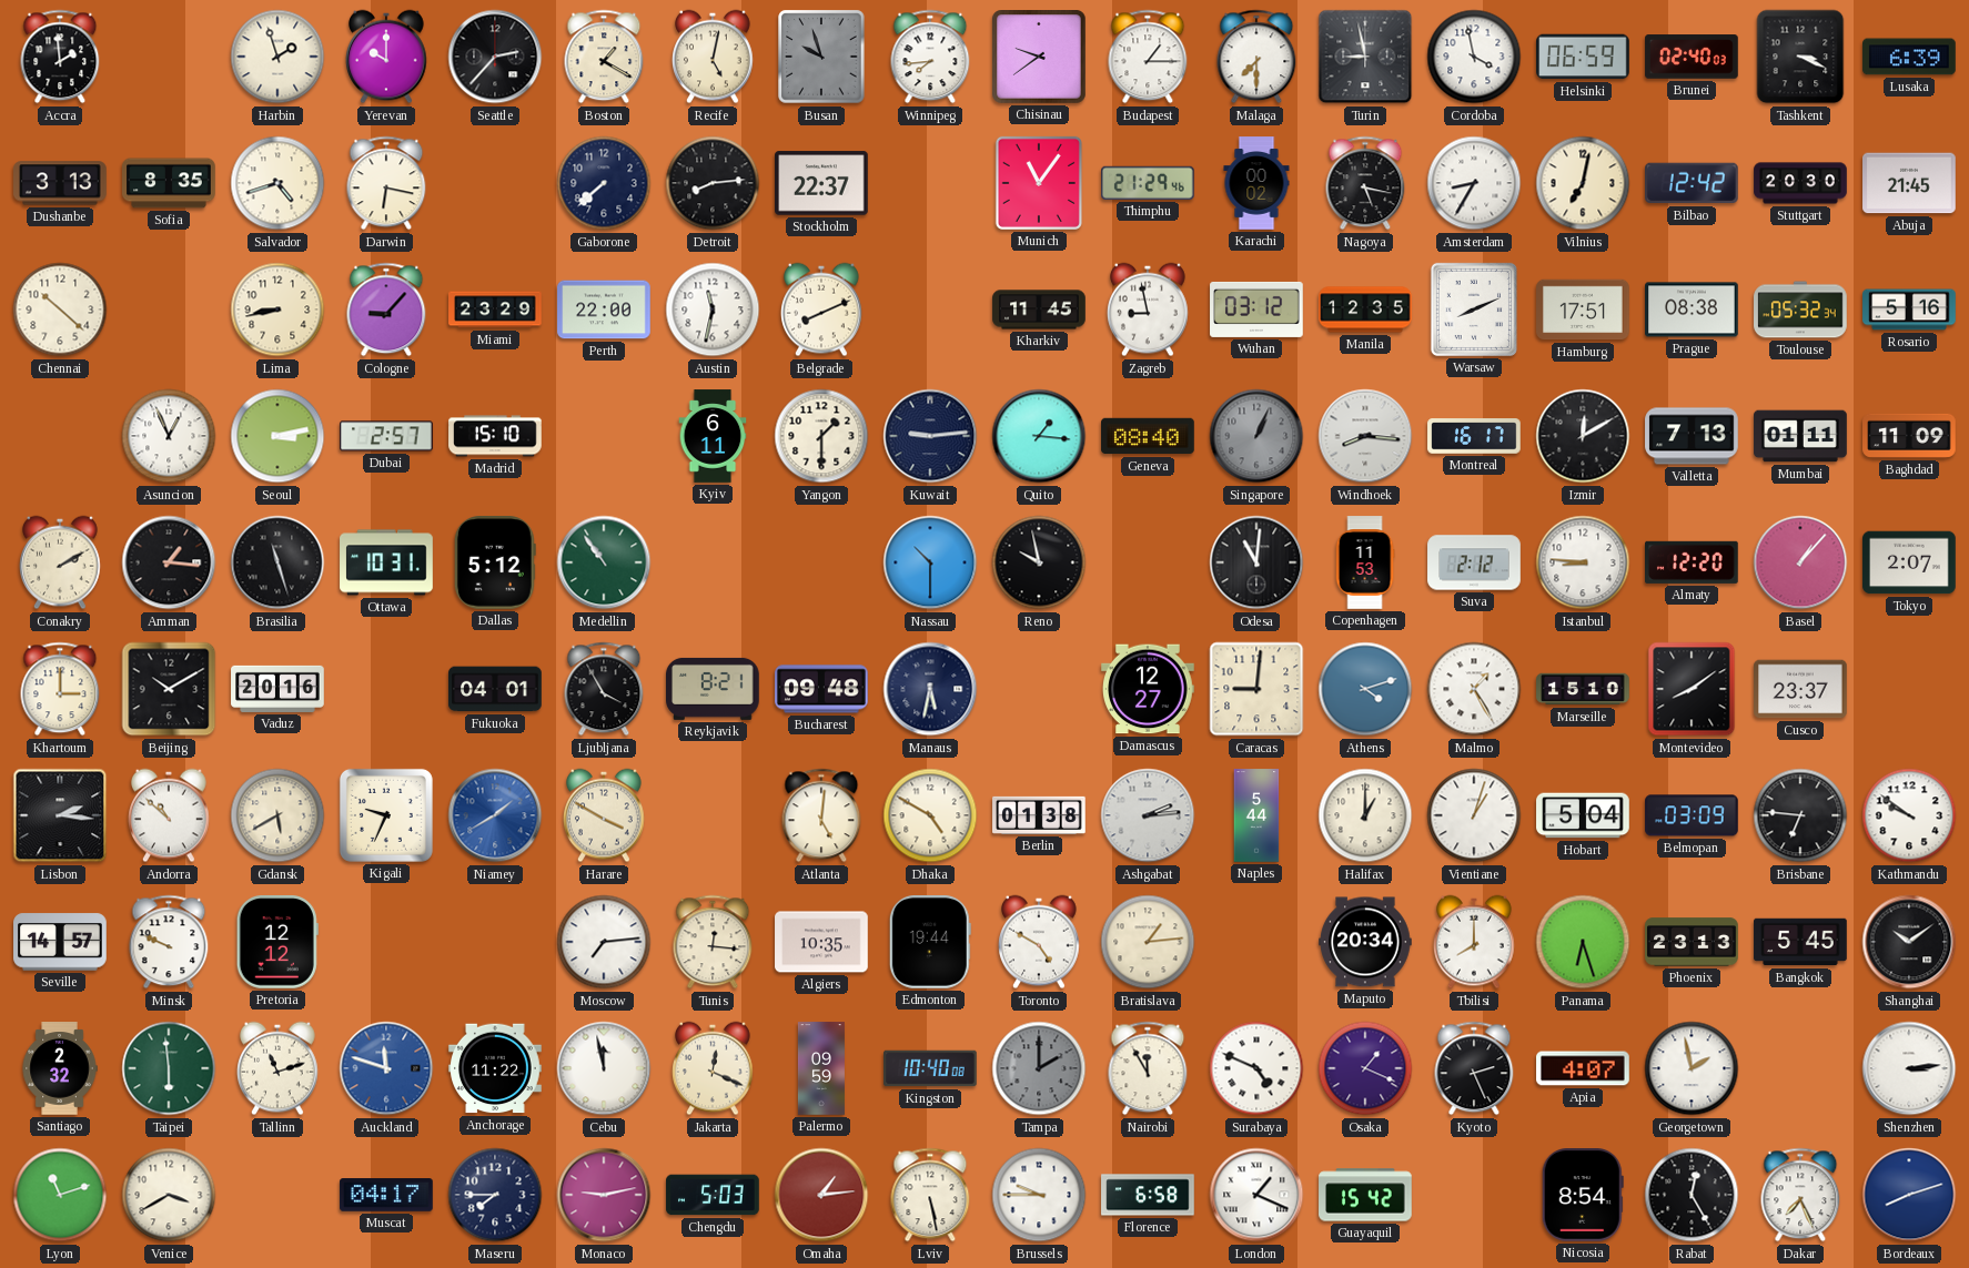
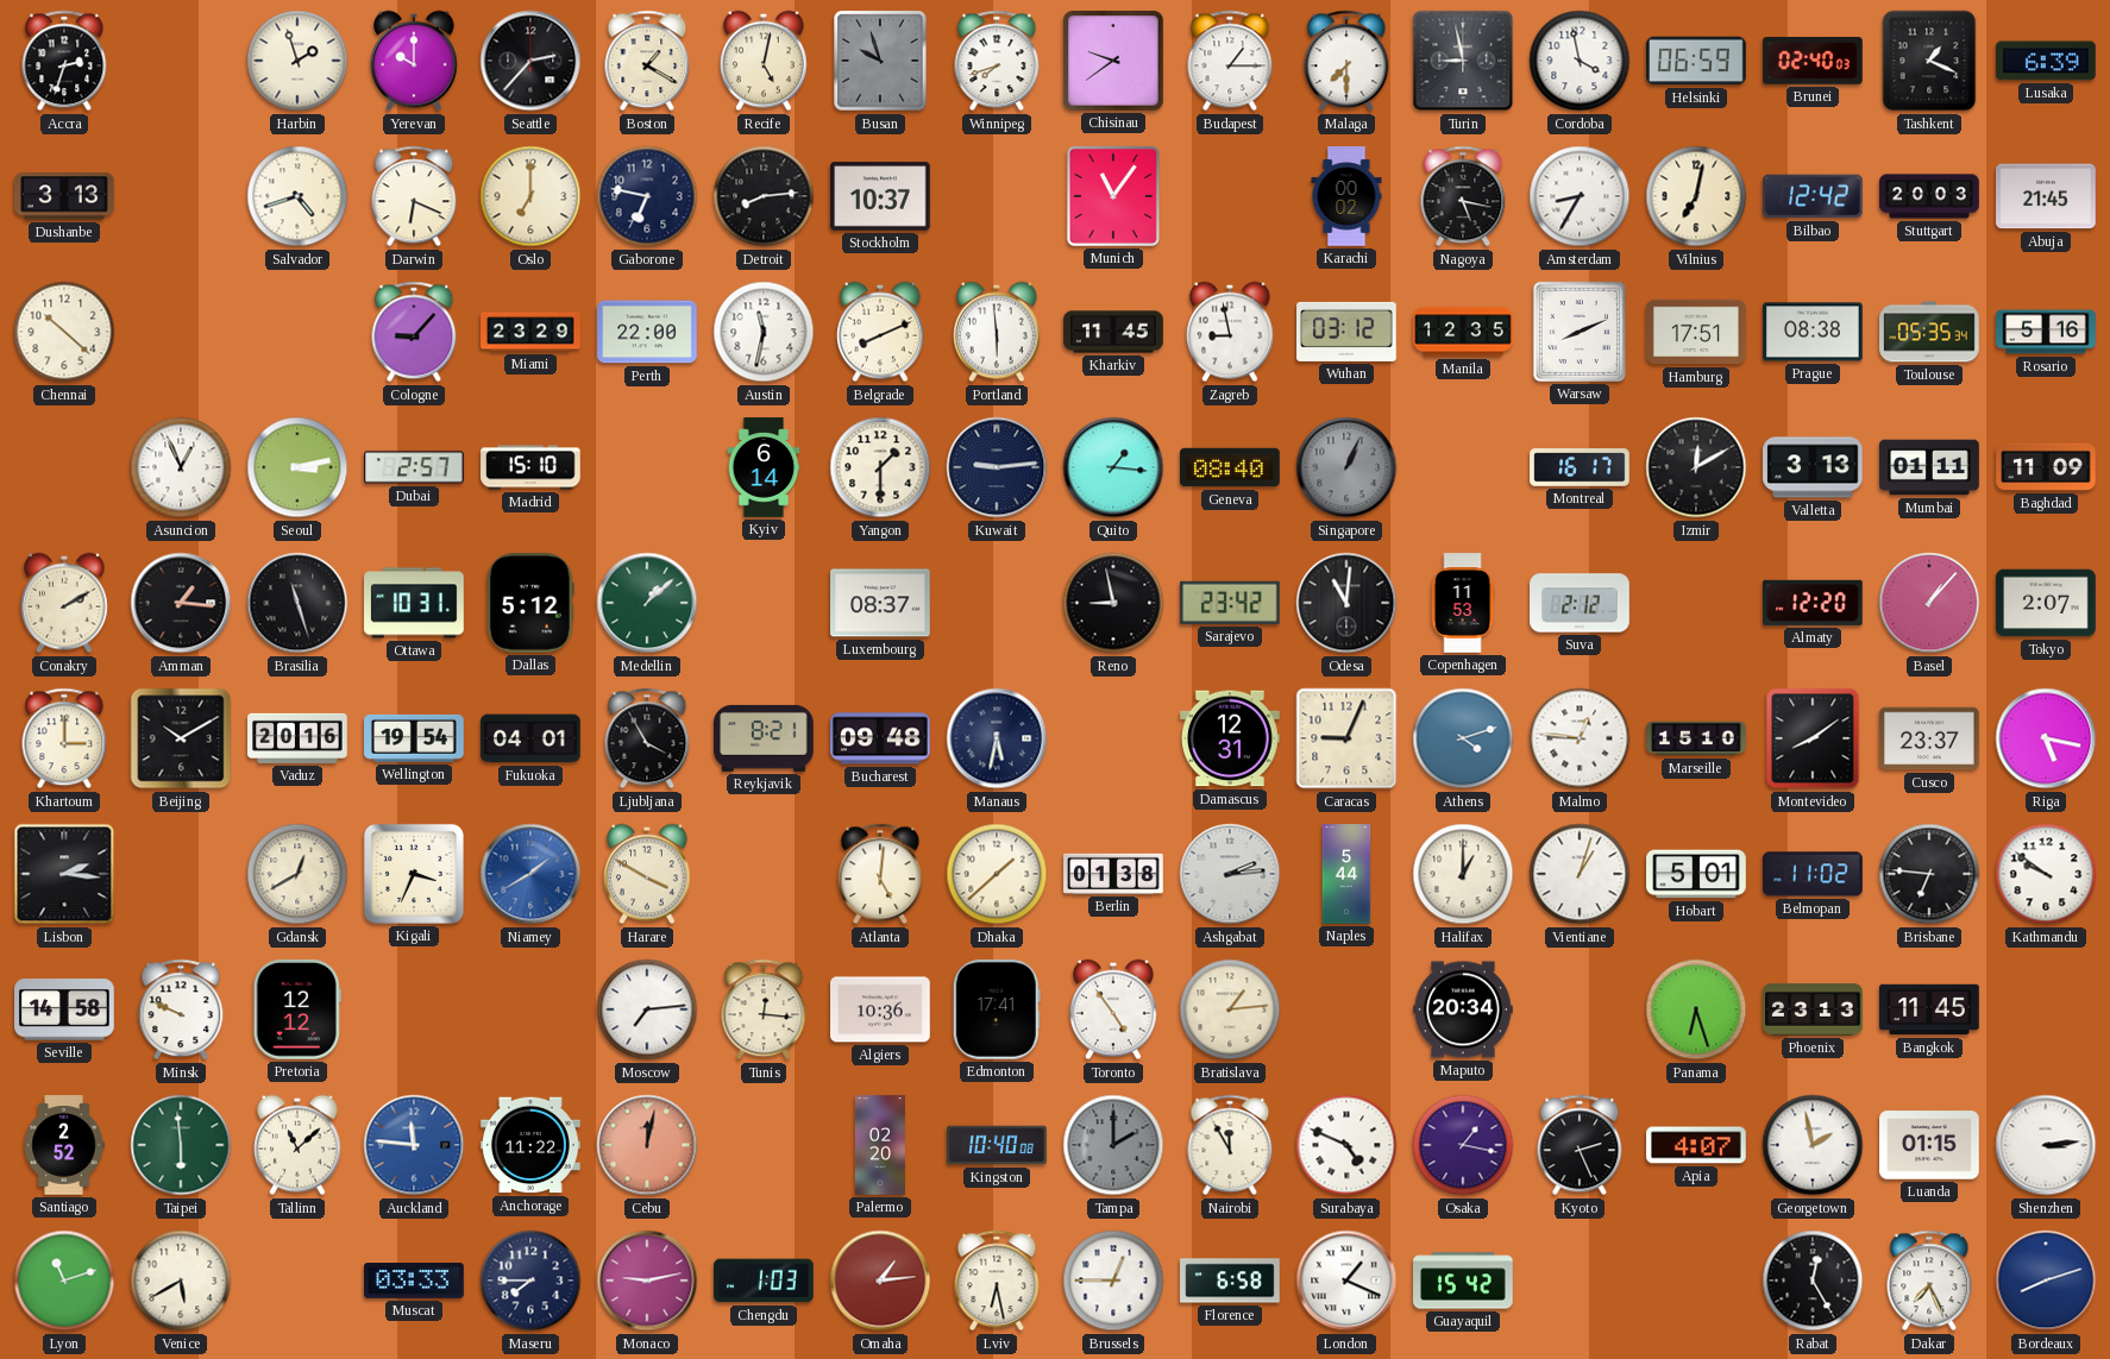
Accra: 1:59 -> 2:33 (64, 61)
Winnipeg: 7:44 -> 7:42 (997, 61)
Tashkent: 3:19 -> 1:19 (1929, 61)
Sofia: 8:35 -> none (169, 183)
Darwin: 6:17 -> 6:19 (414, 196)
Oslo: none -> 7:00 (530, 196)
Gaborone: 7:38 -> 6:47 (647, 196)
Stockholm: 22:37 -> 10:37 (880, 196)
Thimphu: 21:29 -> none (1149, 183)
Stuttgart: 20:30 -> 20:03 (1929, 196)
Lima: 8:43 -> none (277, 310)
Portland: none -> 5:59 (998, 332)
Toulouse: 05:32 -> 05:35 (1929, 332)
Kyiv: 6:11 -> 6:14 (764, 467)
Windhoek: 8:16 -> none (1365, 436)
Valletta: 7:13 -> 3:13 (1813, 467)
Medellin: 10:54 -> 1:08 (647, 603)
Luxembourg: none -> 08:37 (880, 603)
Nassau: 10:30 -> none (930, 562)
Reno: 9:58 -> 8:58 (1113, 603)
Sarajevo: none -> 23:42 (1230, 603)
Istanbul: 8:46 -> none (1583, 562)
Wellington: none -> 19:54 (414, 738)
Damascus: 12:27 -> 12:31 (1230, 738)
Caracas: 9:01 -> 9:04 (1346, 738)
Malmo: 1:25 -> 12:46 (1580, 738)
Riga: none -> 5:17 (2046, 738)
Andorra: 10:52 -> none (170, 815)
Gdansk: 5:40 -> 12:40 (297, 874)
Kigali: 9:34 -> 3:34 (414, 874)
Dhaka: 4:50 -> 1:38 (997, 874)
Hobart: 5:04 -> 5:01 (1696, 874)
Belmopan: 03:09 -> 11:02 (1813, 874)
Seville: 14:57 -> 14:58 (64, 1009)
Algiers: 10:35 -> 10:36 (880, 1009)
Edmonton: 19:44 -> 17:41 (997, 1011)
Toronto: 4:50 -> 4:54 (1114, 1009)
Tbilisi: 8:00 -> none (1475, 942)
Bangkok: 5:45 -> 11:45 (1929, 1009)
Shanghai: 10:09 -> none (1909, 942)
Santiago: 2:32 -> 2:52 (64, 1145)
Tallinn: 11:12 -> 11:08 (299, 1145)
Auckland: 11:48 -> 11:46 (414, 1145)
Cebu: 11:58 -> 12:02 (647, 1145)
Cebu dial: white -> salmon (647, 1145)
Jakarta: 12:19 -> none (714, 1068)
Palermo: 09:59 -> 02:20 (880, 1145)
Osaka: 1:19 -> 1:17 (1463, 1145)
Luanda: none -> 01:15 (1929, 1145)
Venice: 3:40 -> 5:40 (181, 1281)
Muscat: 04:17 -> 03:33 (414, 1281)
Chengdu: 5:03 -> 1:03 (764, 1281)
Lviv: 5:28 -> 6:28 (997, 1281)
Brussels: 9:45 -> 12:45 (1113, 1281)
Nicosia: 8:54 -> none (1583, 1196)
